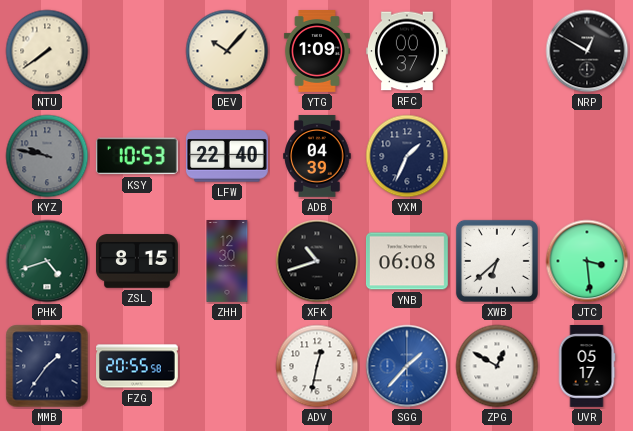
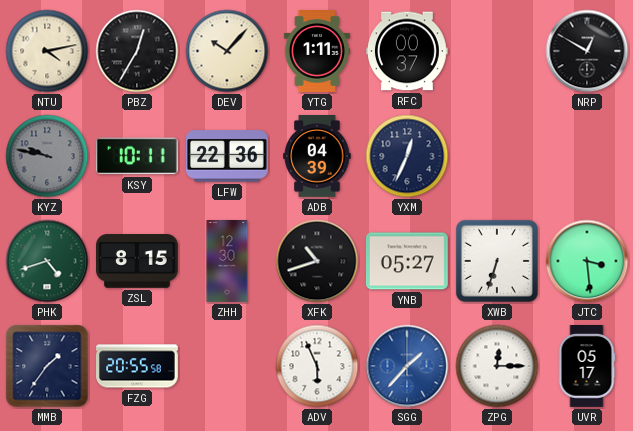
NTU: 7:39 -> 4:13 (47, 51)
PBZ: none -> 12:35 (137, 51)
YTG: 1:09 -> 1:11 (317, 52)
KSY: 10:53 -> 10:11 (137, 156)
LFW: 22:40 -> 22:36 (227, 156)
YXM: 1:34 -> 12:34 (407, 156)
YNB: 06:08 -> 05:27 (407, 261)
XWB: 6:38 -> 6:33 (497, 261)
ADV: 12:32 -> 5:56 (317, 366)
ZPG: 12:50 -> 12:15 (497, 366)
